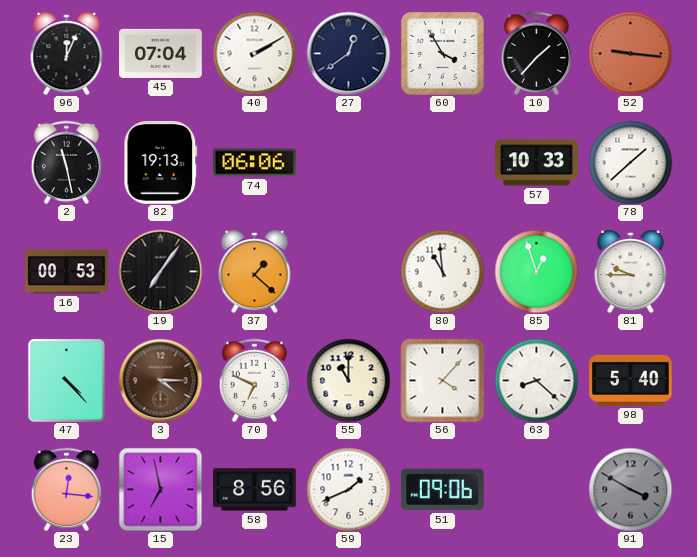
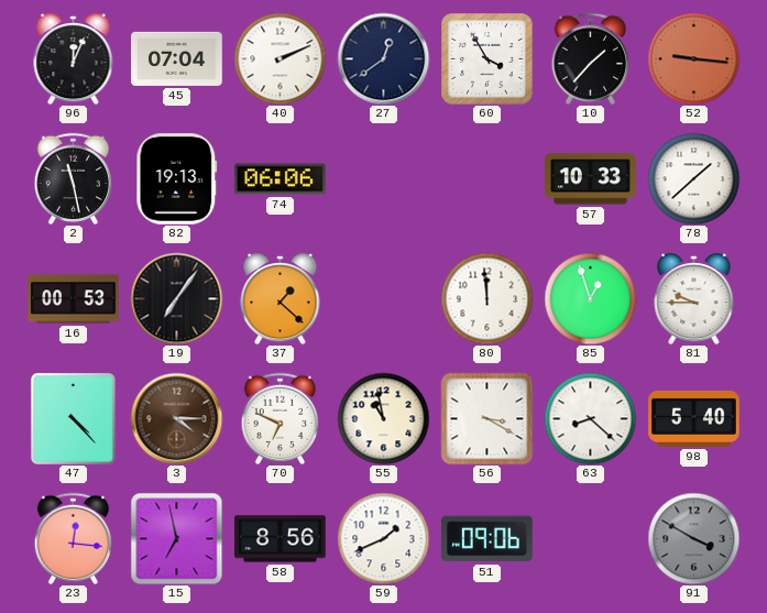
40: 2:10 -> 2:11 (280, 58)
80: 10:59 -> 11:59 (486, 298)
55: 11:00 -> 10:58 (383, 418)
56: 4:07 -> 3:20 (486, 418)
